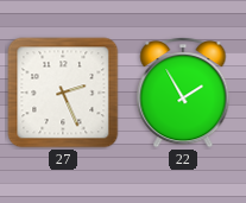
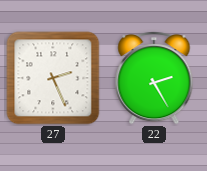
22: 1:55 -> 2:25 (154, 78)
